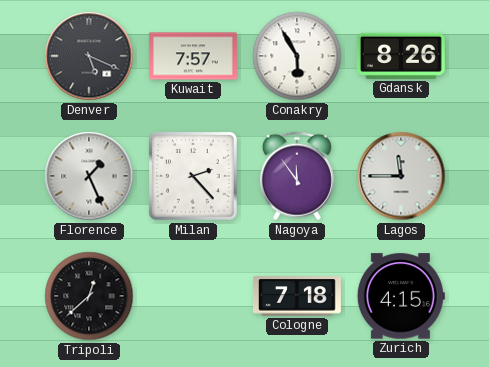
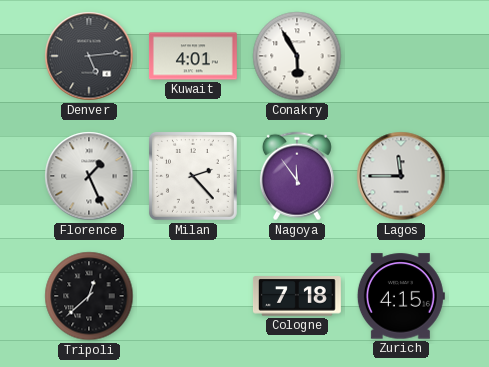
Denver: 5:19 -> 5:14 (89, 56)
Kuwait: 7:57 -> 4:01 (193, 56)
Gdansk: 8:26 -> none (401, 56)
